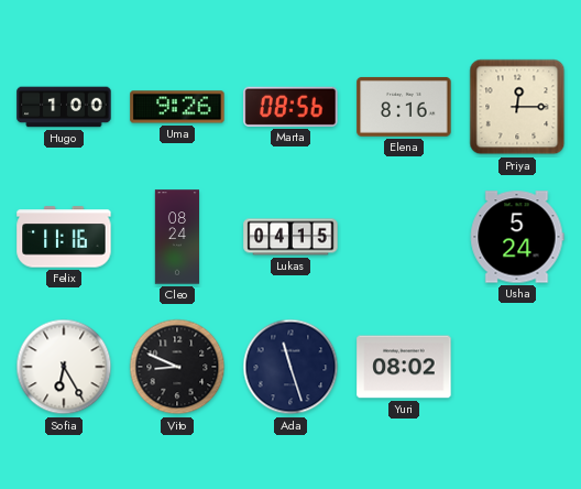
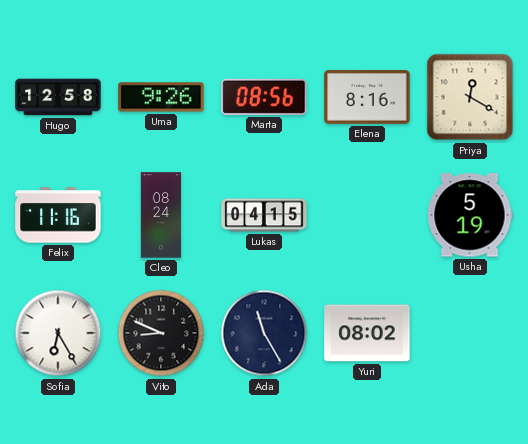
Hugo: 1:00 -> 12:58 (58, 97)
Priya: 12:15 -> 12:20 (470, 97)
Usha: 5:24 -> 5:19 (470, 215)
Ada: 11:27 -> 11:25 (264, 333)
